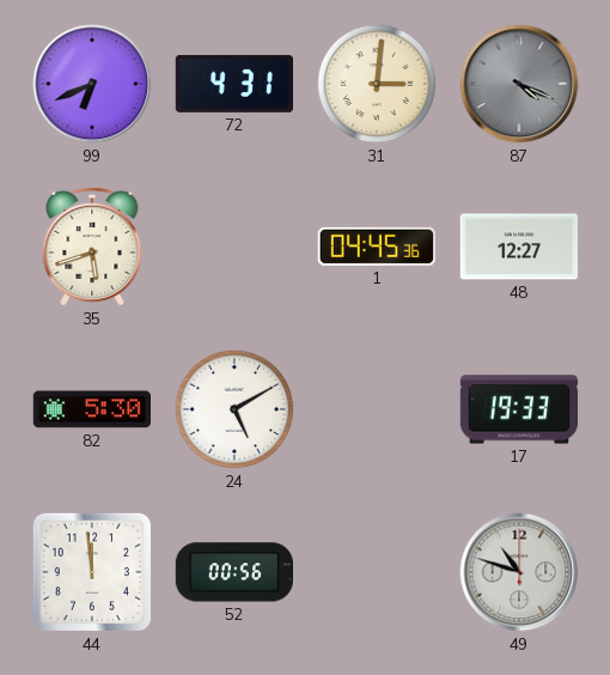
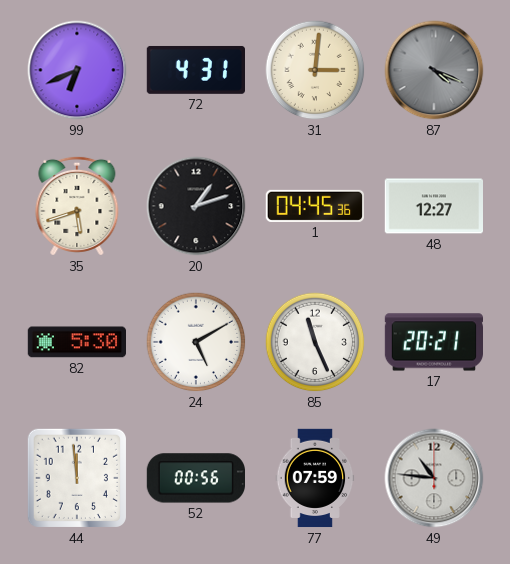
20: none -> 1:12 (196, 206)
85: none -> 11:26 (315, 342)
17: 19:33 -> 20:21 (433, 342)
77: none -> 07:59 (315, 478)
49: 10:48 -> 10:46 (434, 478)
